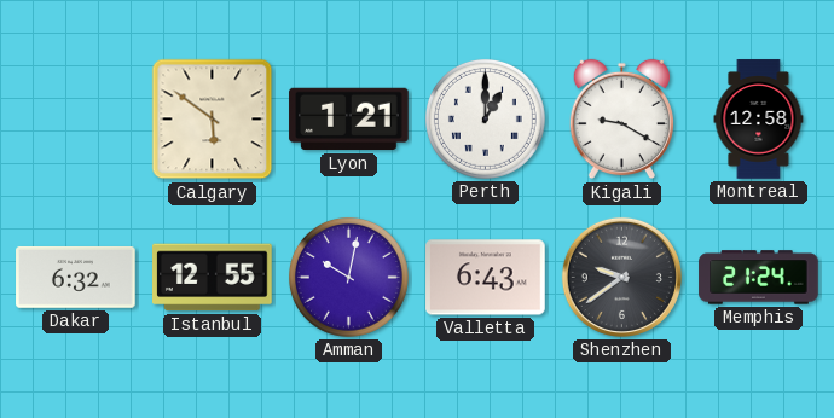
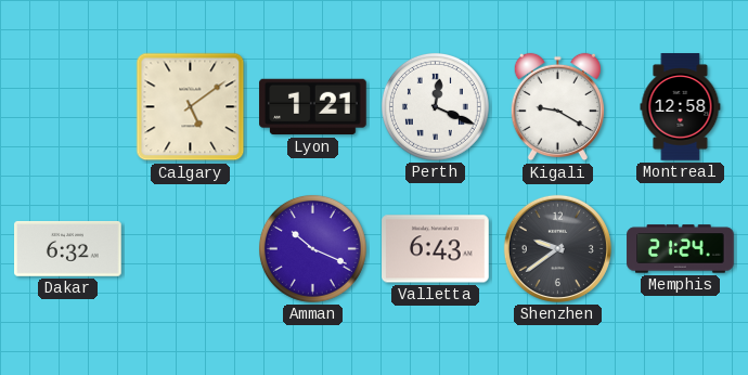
Calgary: 5:51 -> 5:09 (191, 107)
Perth: 1:00 -> 12:19 (435, 106)
Istanbul: 12:55 -> none (213, 278)
Amman: 10:02 -> 10:19 (312, 248)
